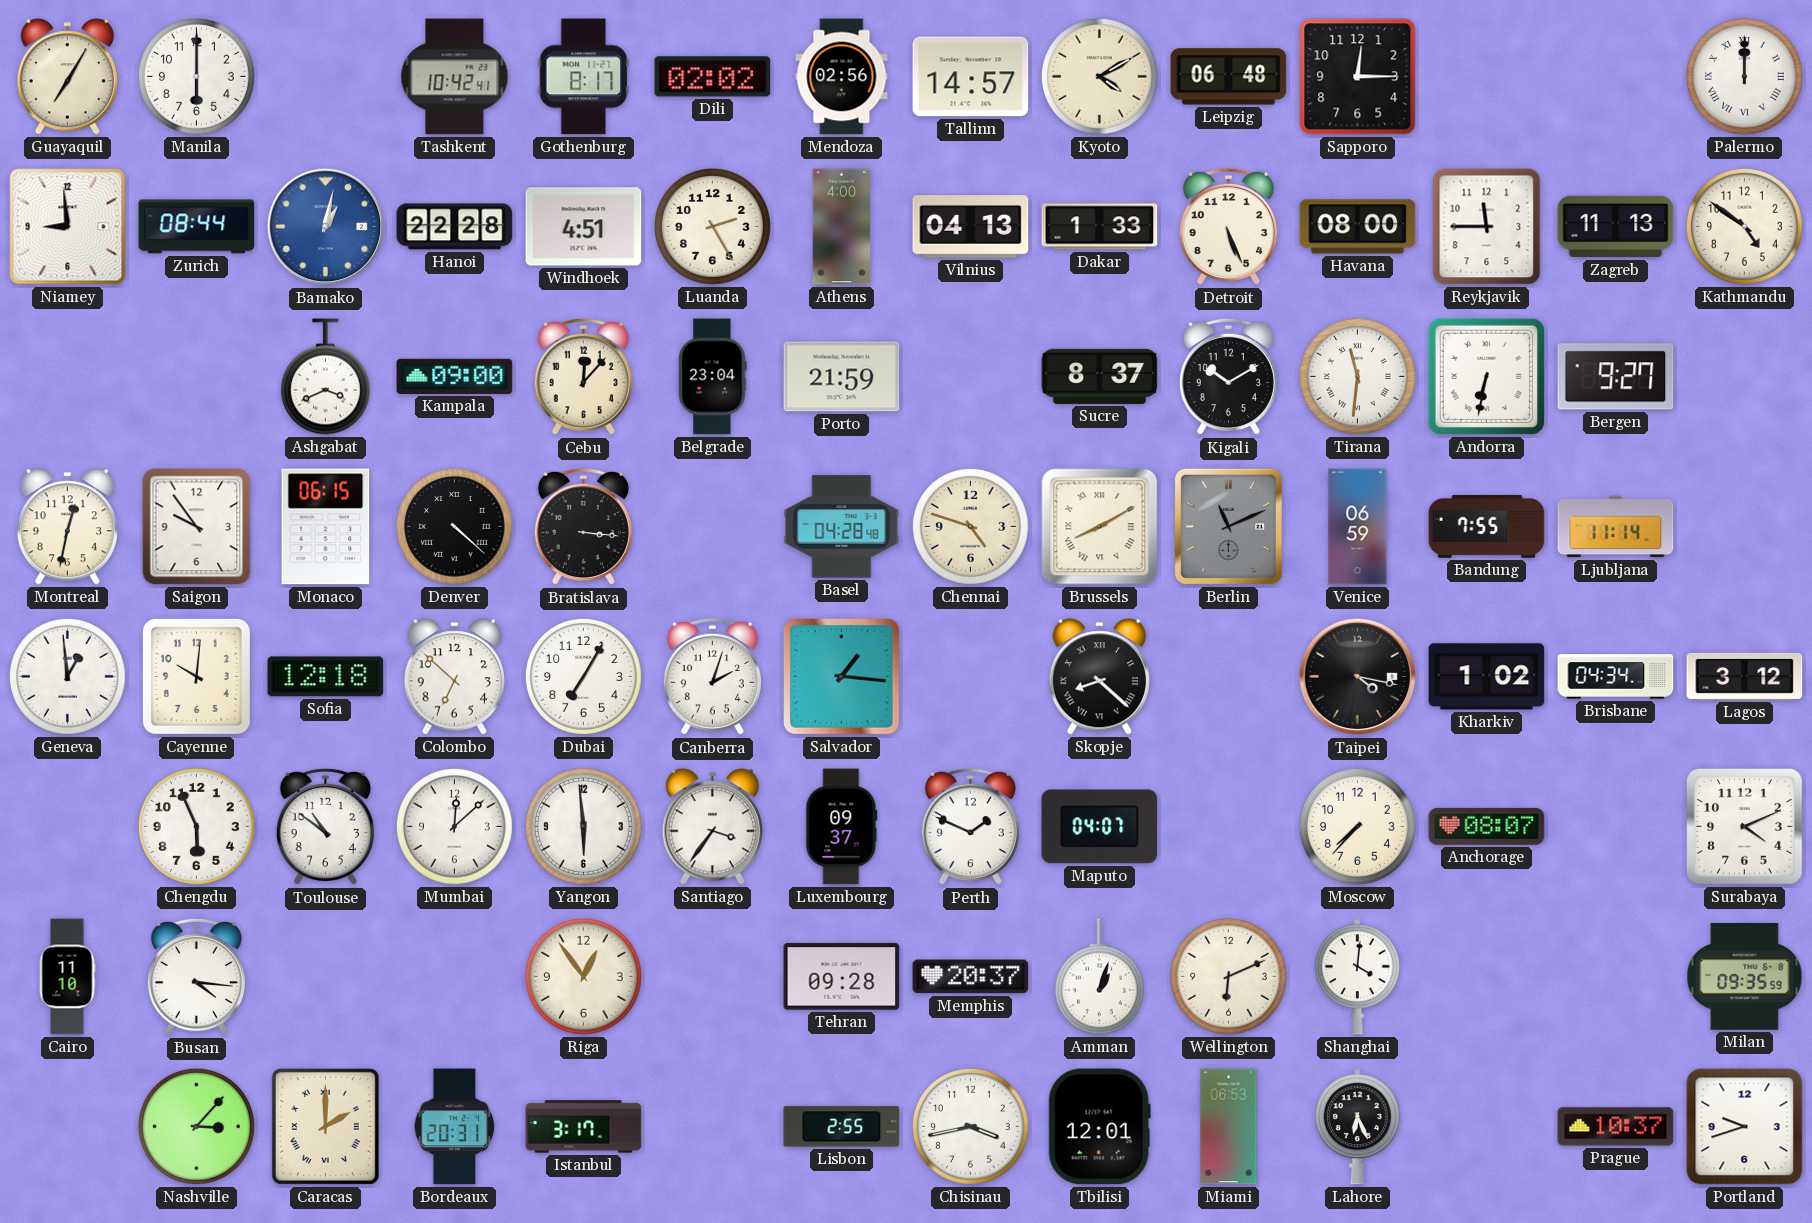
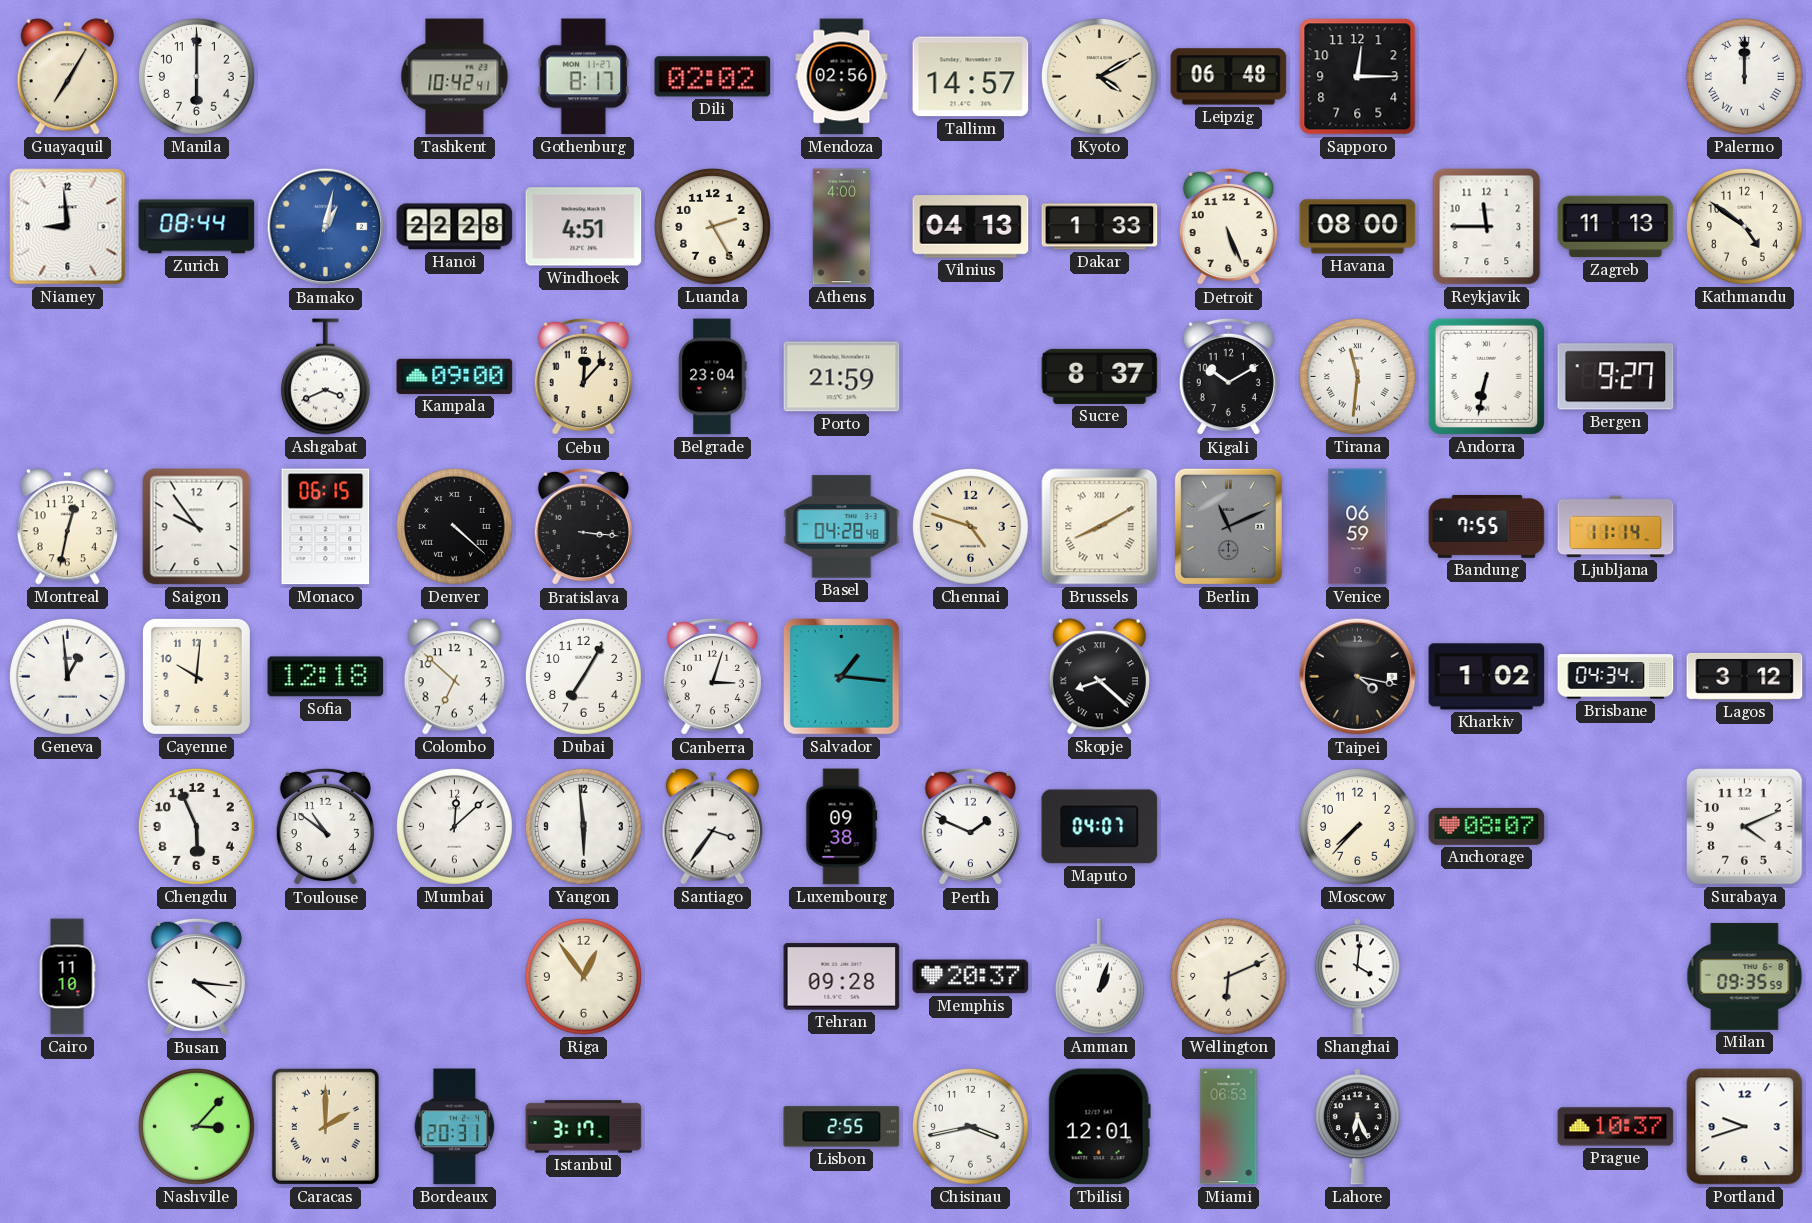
Canberra: 2:03 -> 3:03 (712, 677)
Luxembourg: 09:37 -> 09:38 (842, 827)
